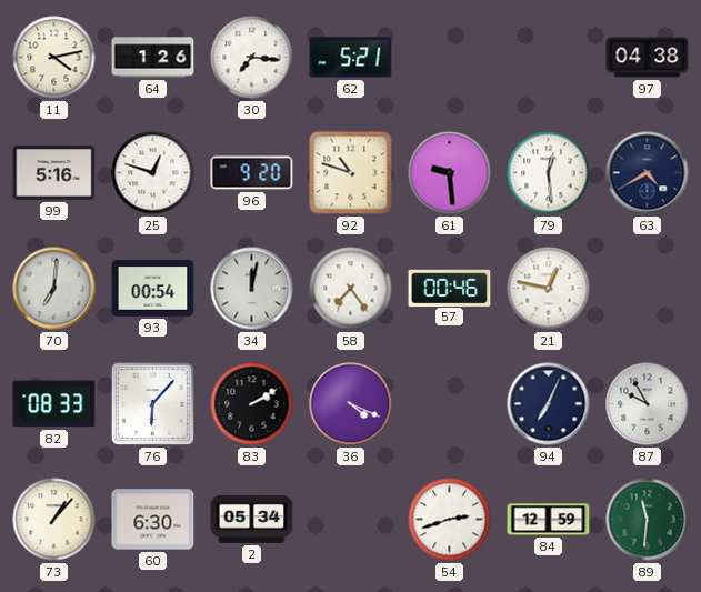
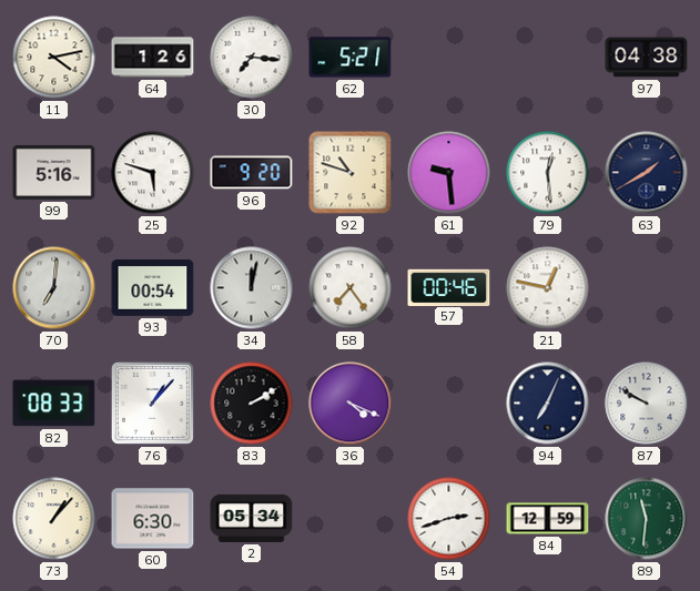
25: 12:48 -> 5:48 (153, 173)
63: 4:40 -> 1:40 (647, 173)
76: 6:07 -> 1:07 (152, 403)
87: 9:55 -> 9:50 (647, 404)
